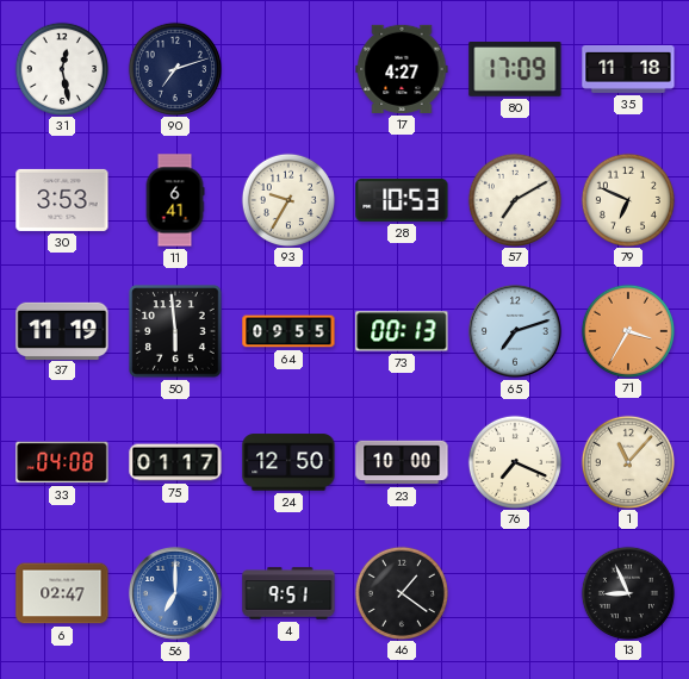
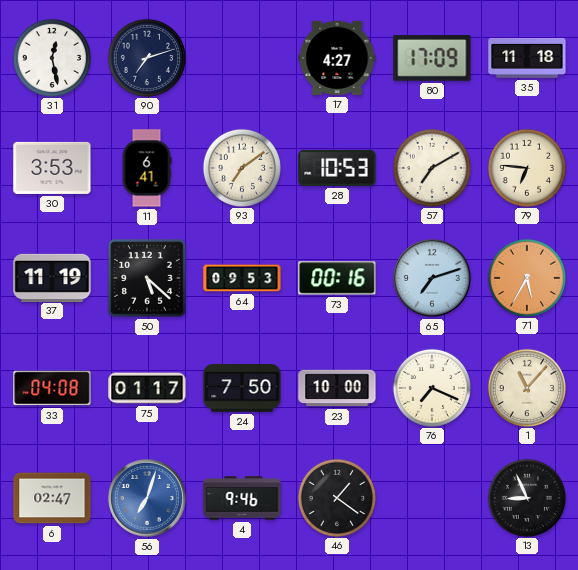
93: 9:35 -> 7:09 (241, 167)
79: 6:49 -> 6:46 (526, 167)
50: 5:59 -> 5:22 (147, 278)
64: 09:55 -> 09:53 (242, 278)
73: 00:13 -> 00:16 (337, 278)
71: 3:35 -> 5:35 (526, 277)
24: 12:50 -> 7:50 (242, 388)
56: 7:00 -> 7:03 (147, 498)
4: 9:51 -> 9:46 (242, 498)
